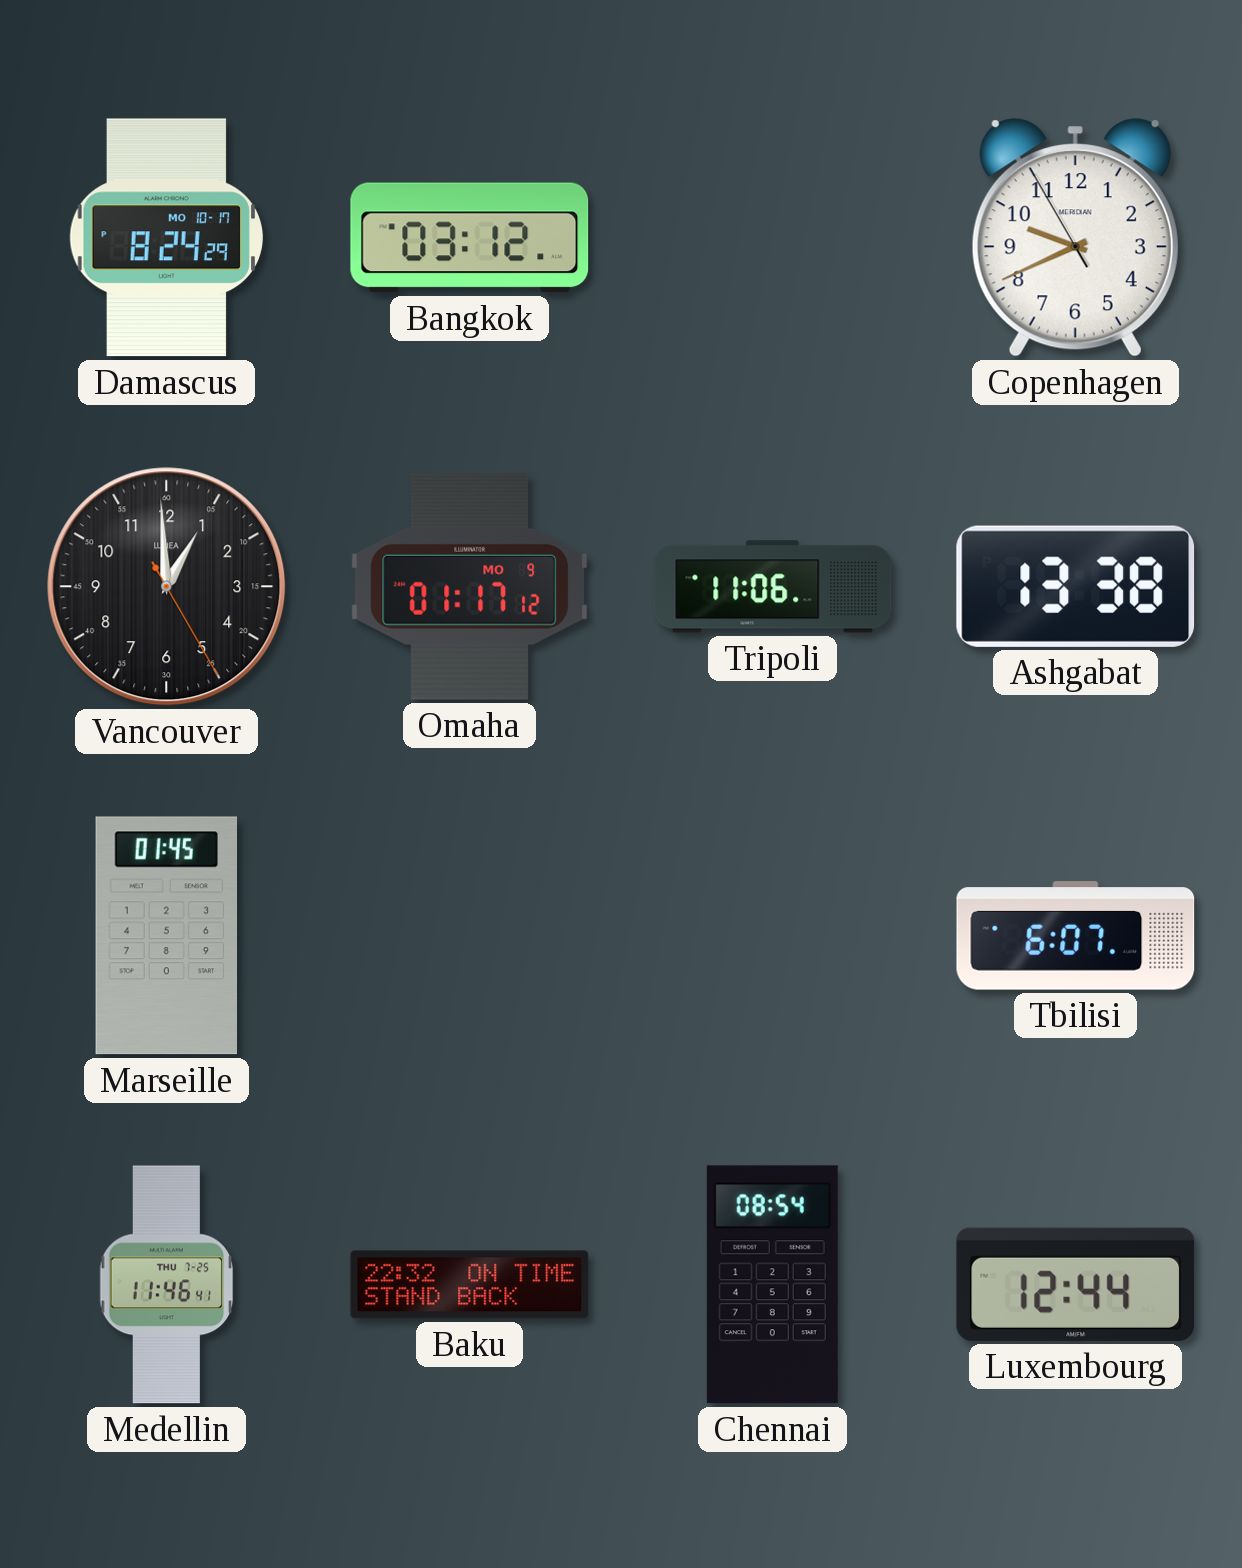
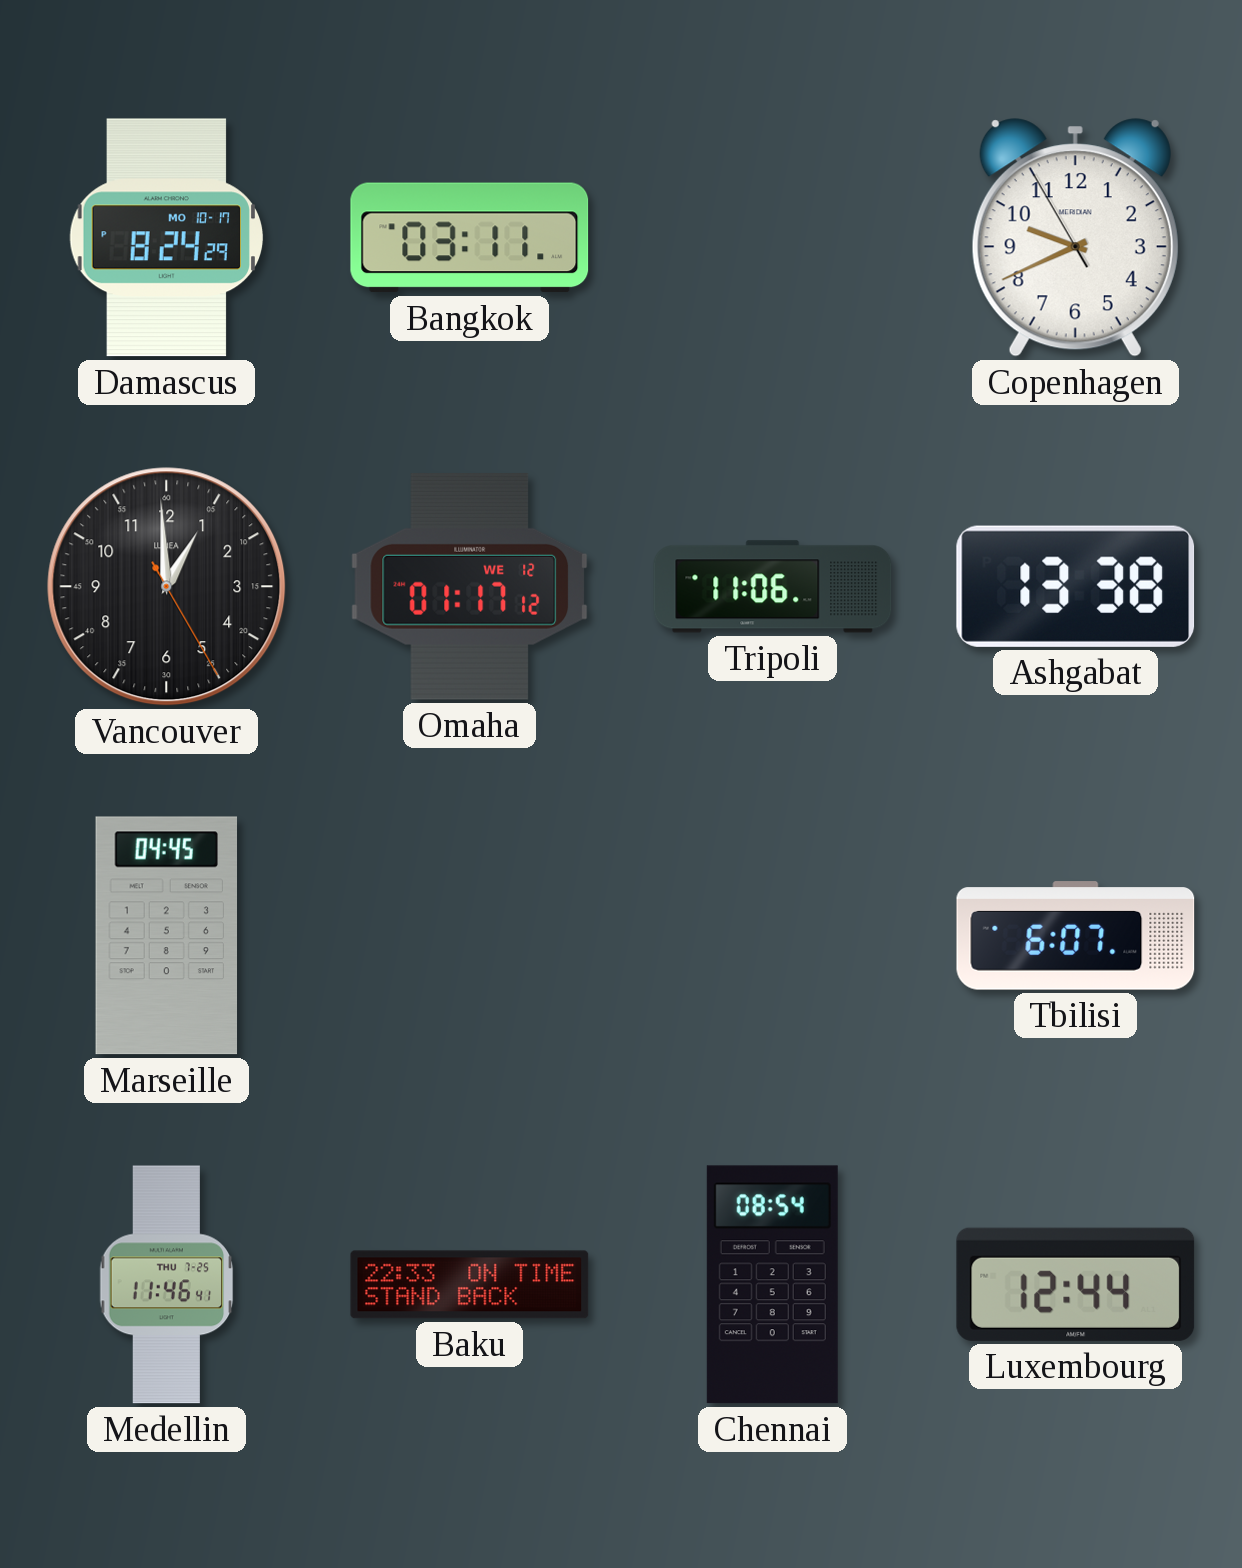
Bangkok: 03:12 -> 03:11 (470, 238)
Omaha date: MO 9 -> WE 12 (470, 586)
Marseille: 01:45 -> 04:45 (167, 936)
Baku: 22:32 -> 22:33 (470, 1285)
